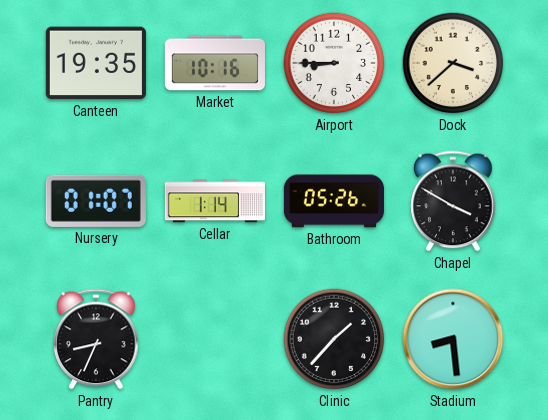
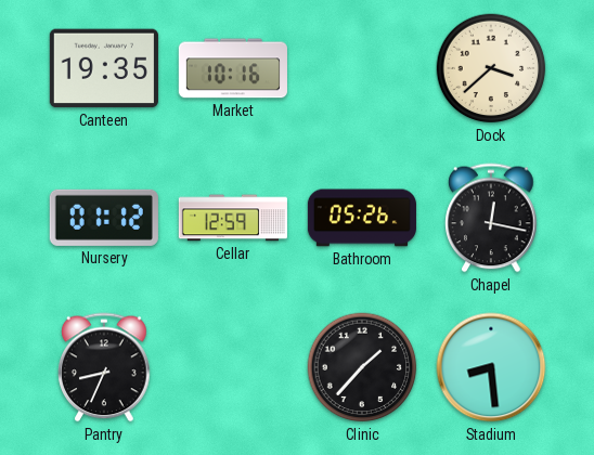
Airport: 8:45 -> none (334, 63)
Nursery: 01:07 -> 01:12 (104, 218)
Cellar: 1:14 -> 12:59 (233, 218)
Chapel: 3:50 -> 12:17 (491, 218)
